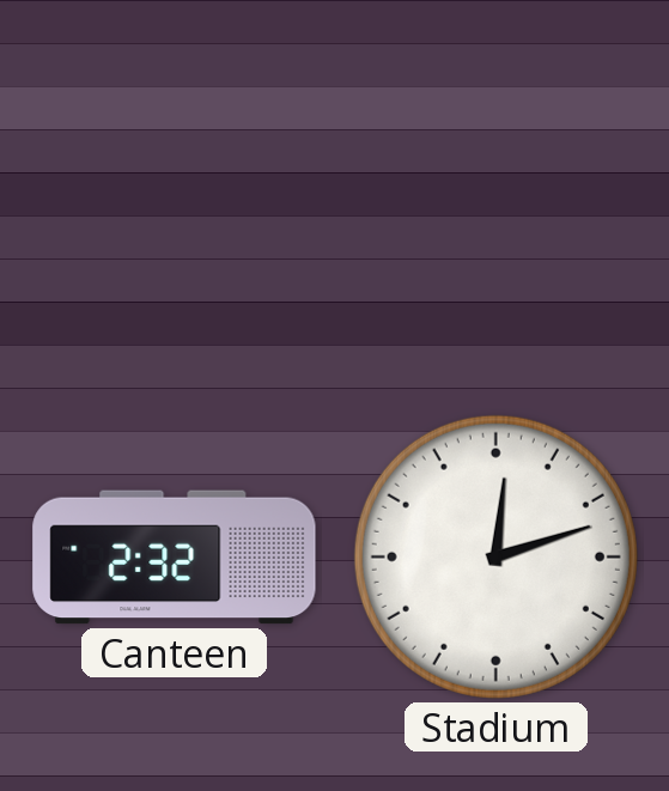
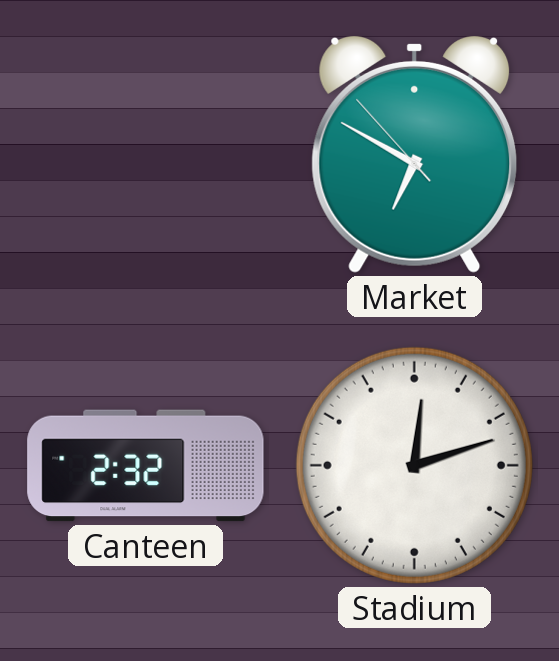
Market: none -> 6:49 (415, 155)
